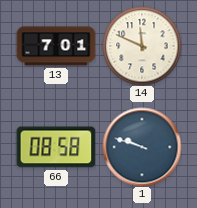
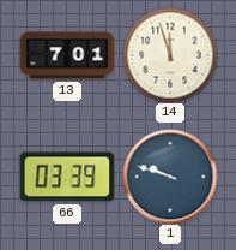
14: 11:49 -> 11:57 (170, 55)
66: 08:58 -> 03:39 (67, 177)
